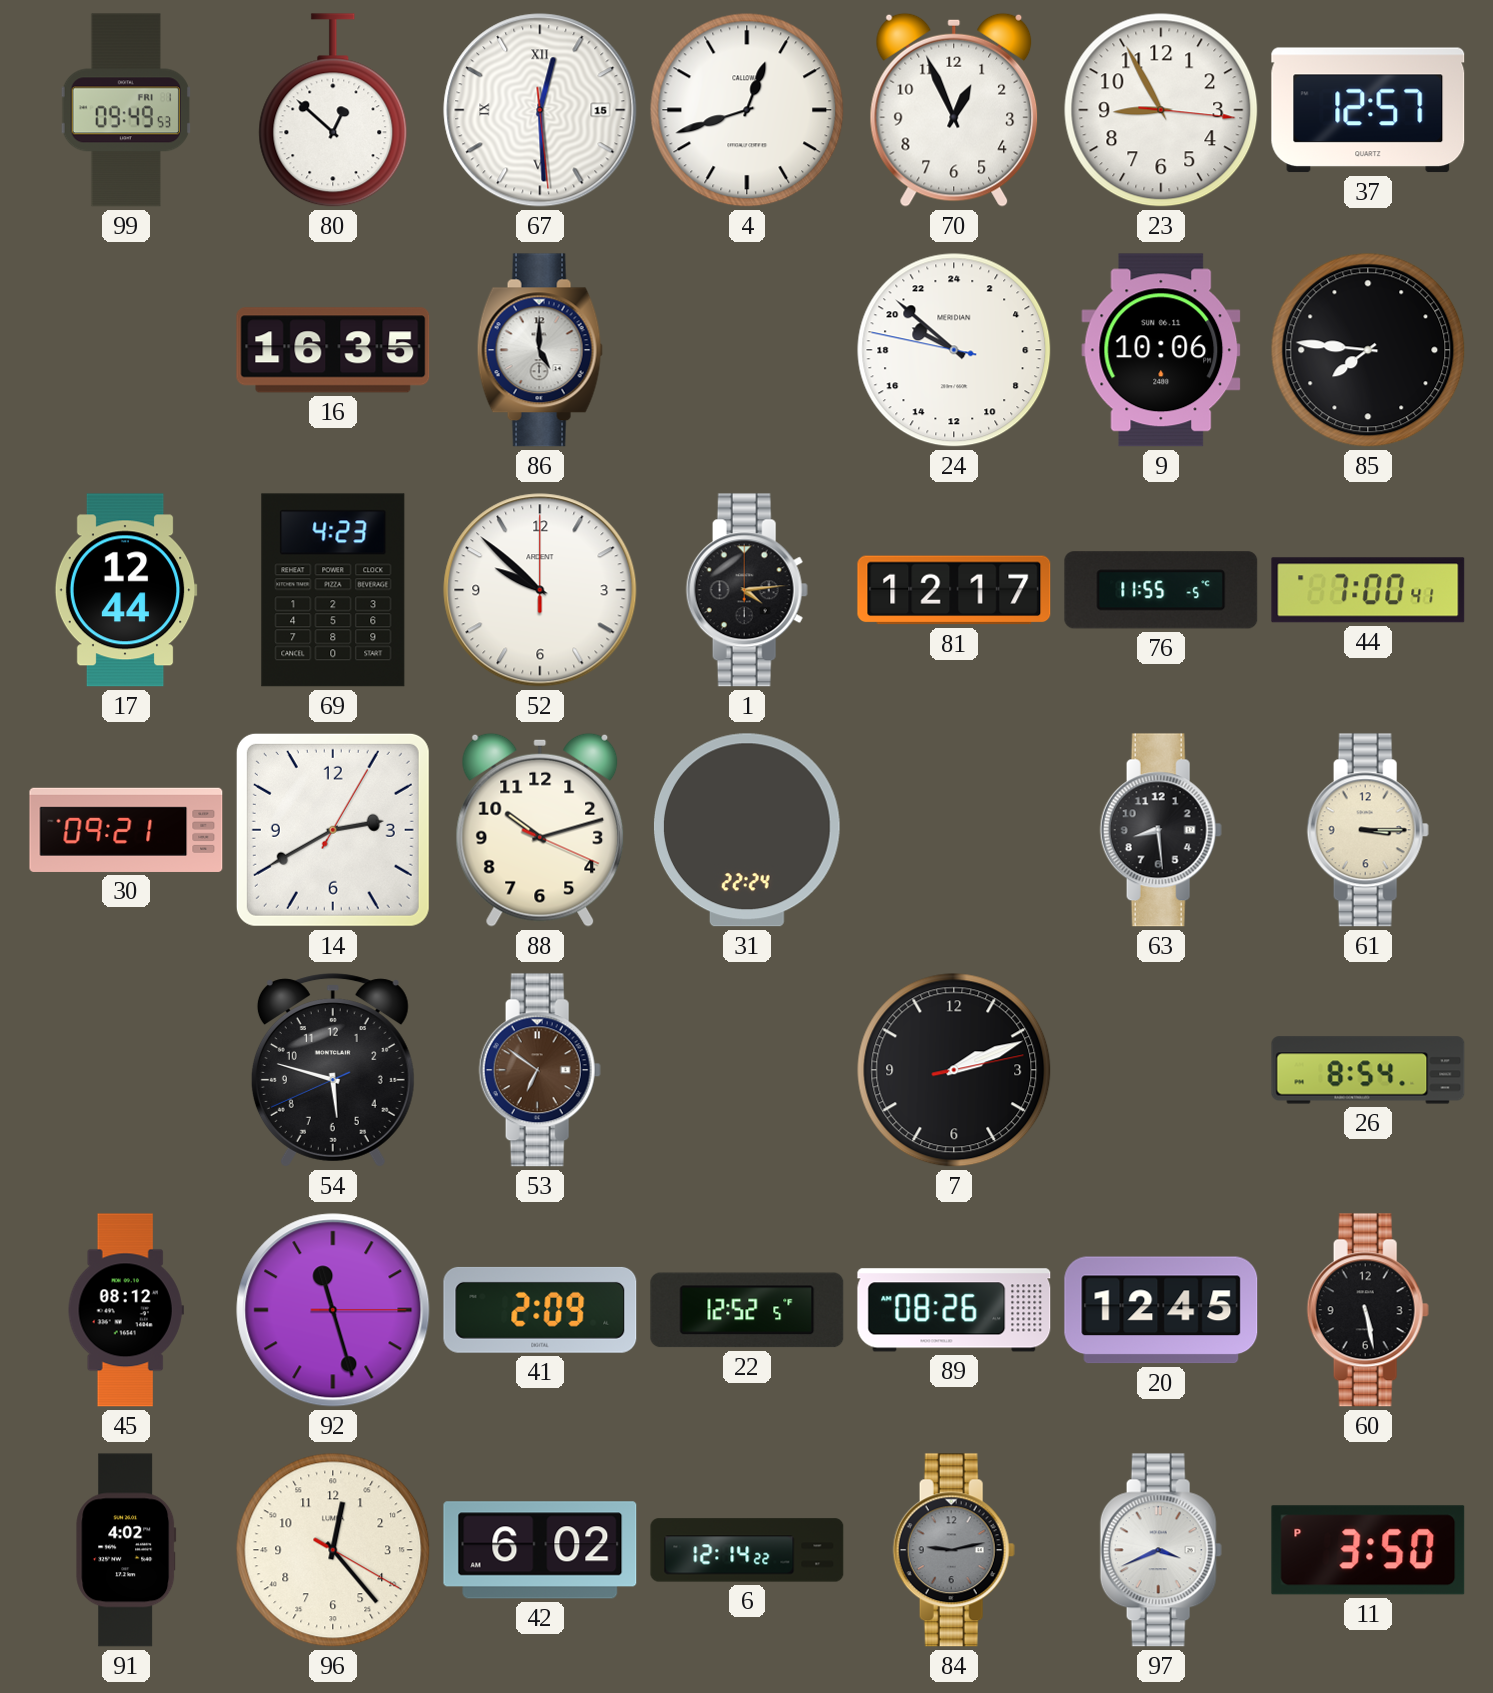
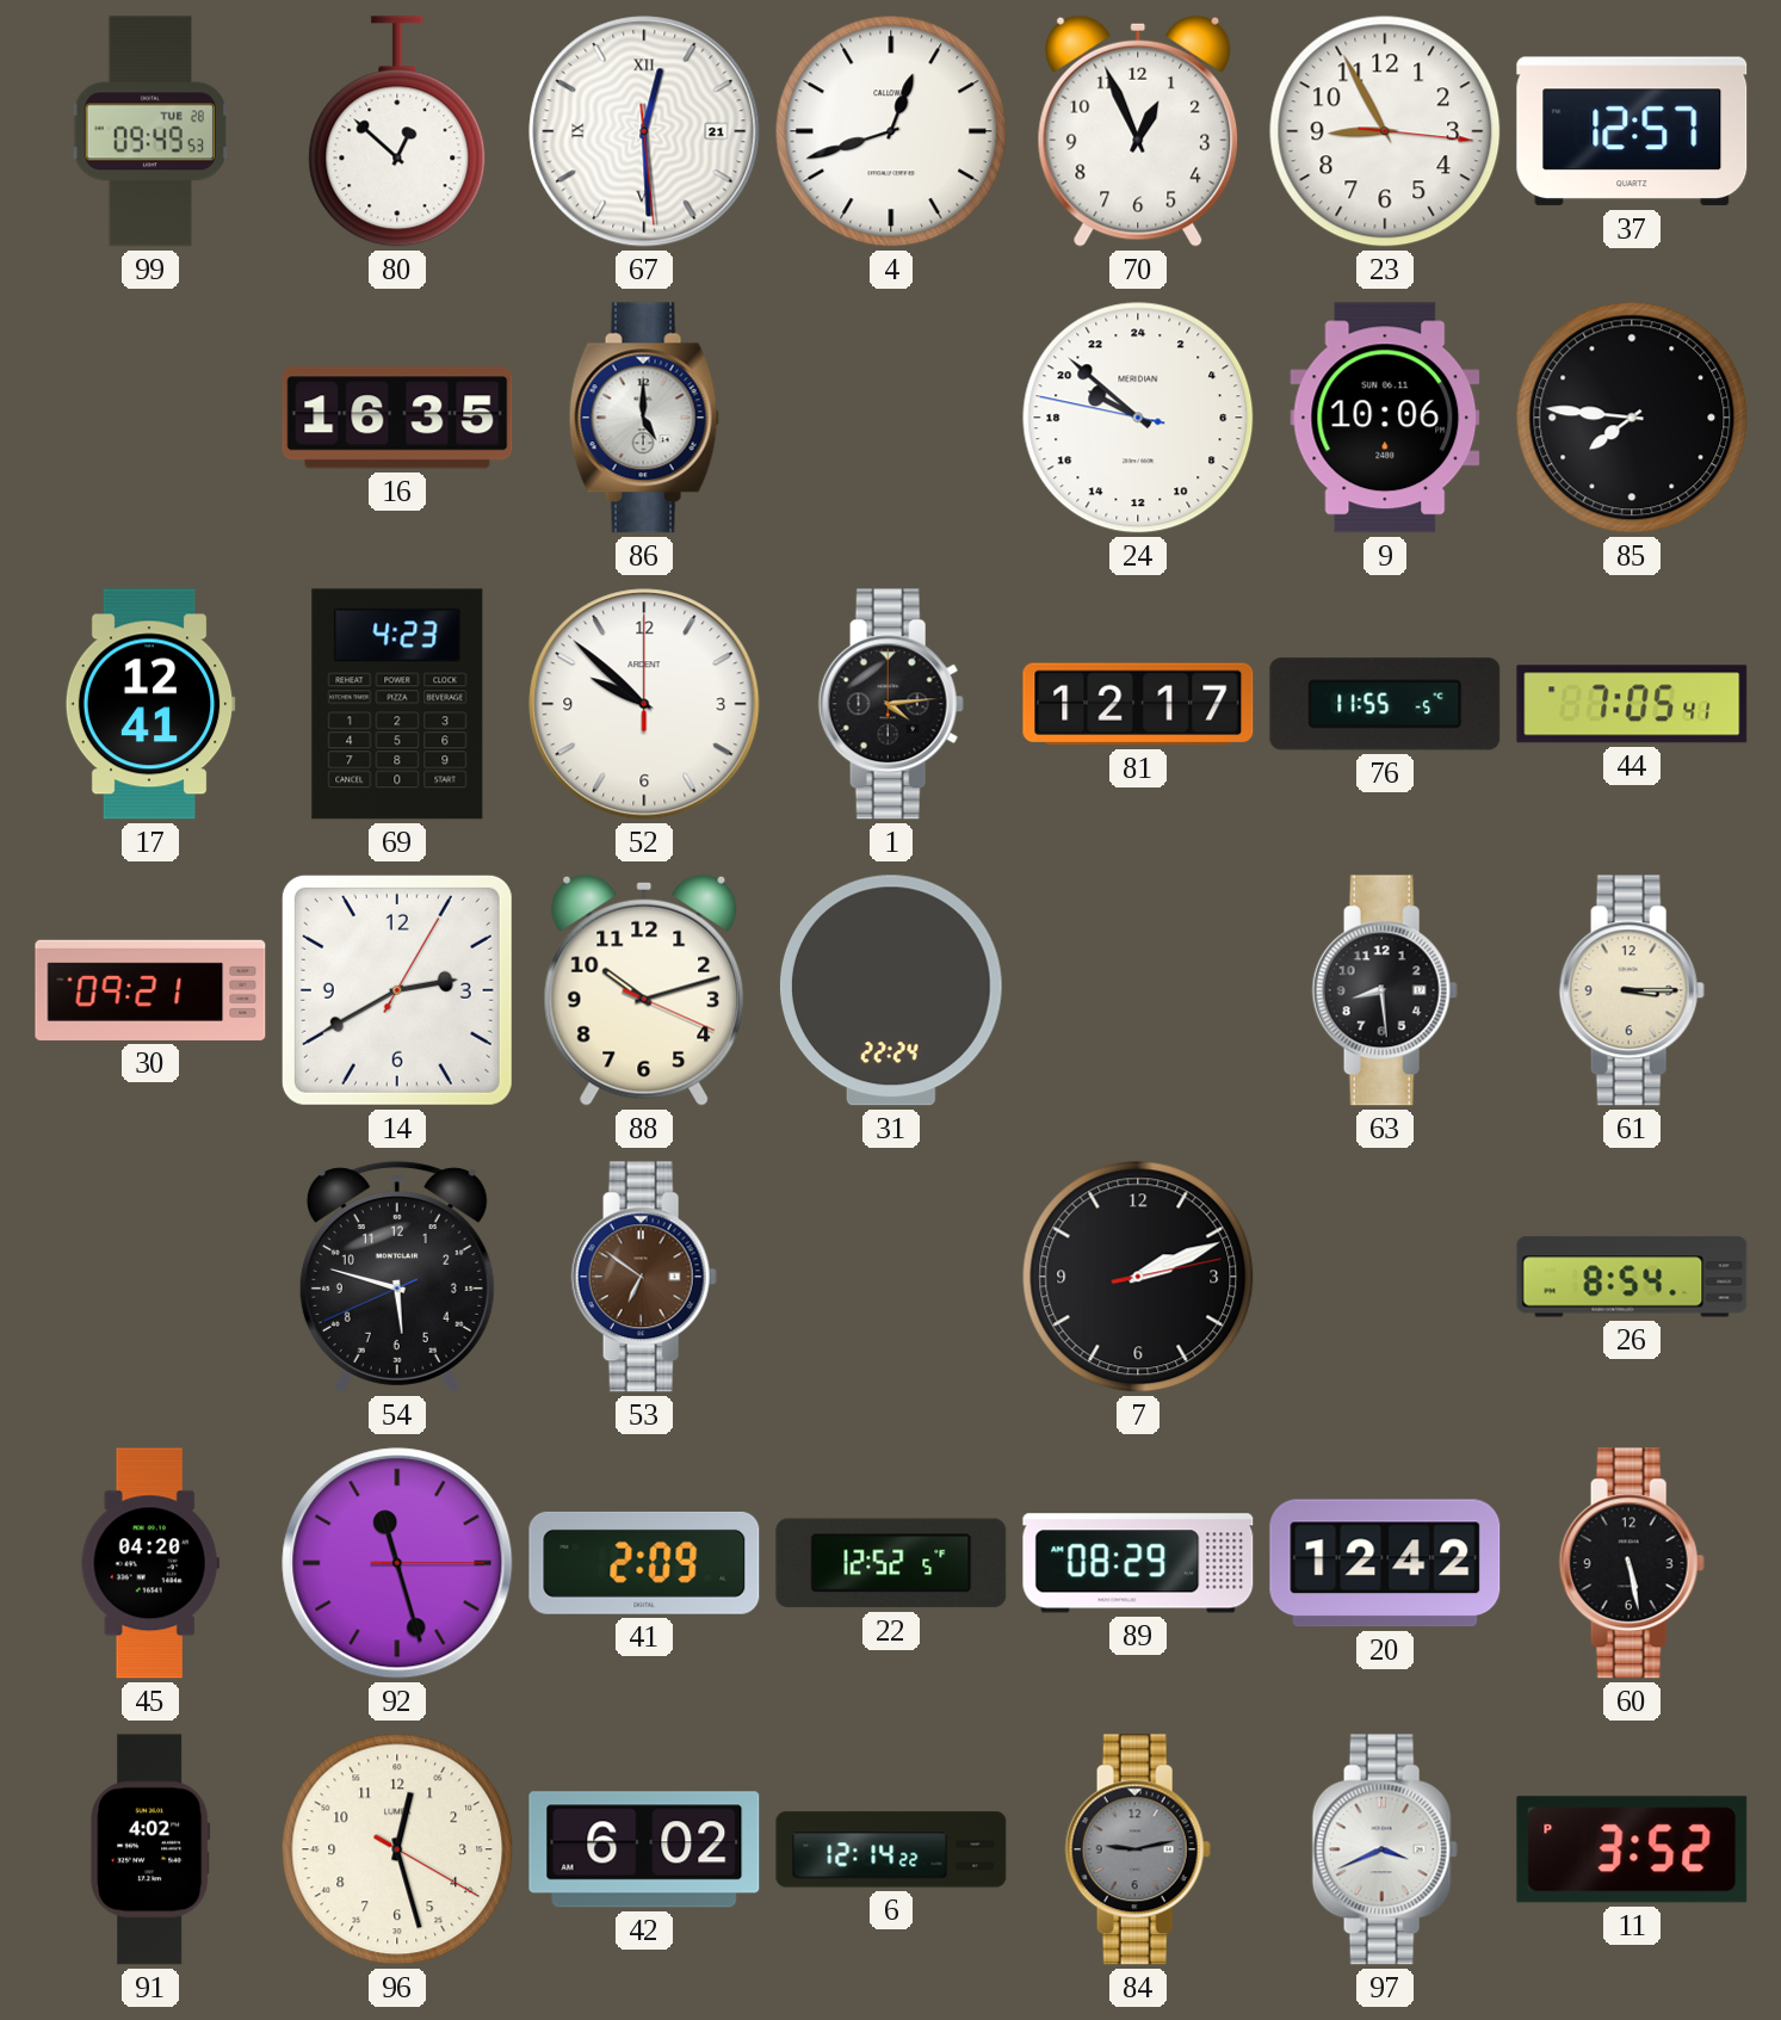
99 date: FRI 1 -> TUE 28 (150, 131)
67 date: 15 -> 21 (644, 131)
17: 12:44 -> 12:41 (150, 704)
44: 7:00 -> 7:05 (1632, 704)
45: 08:12 -> 04:20 (150, 1563)
89: 08:26 -> 08:29 (1138, 1563)
20: 12:45 -> 12:42 (1385, 1563)
96: 12:23 -> 12:27 (397, 1849)
11: 3:50 -> 3:52 (1632, 1849)
